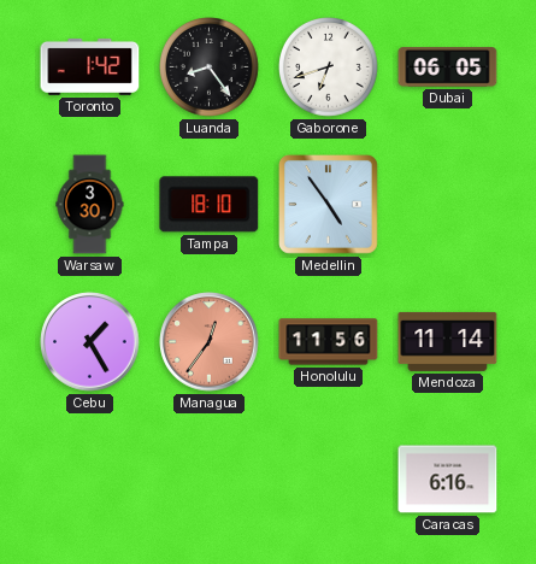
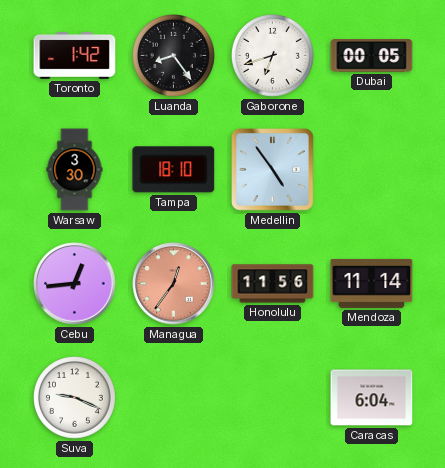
Dubai: 06:05 -> 00:05 (372, 56)
Cebu: 1:25 -> 12:44 (75, 284)
Suva: none -> 9:19 (75, 398)
Caracas: 6:16 -> 6:04 (372, 398)
